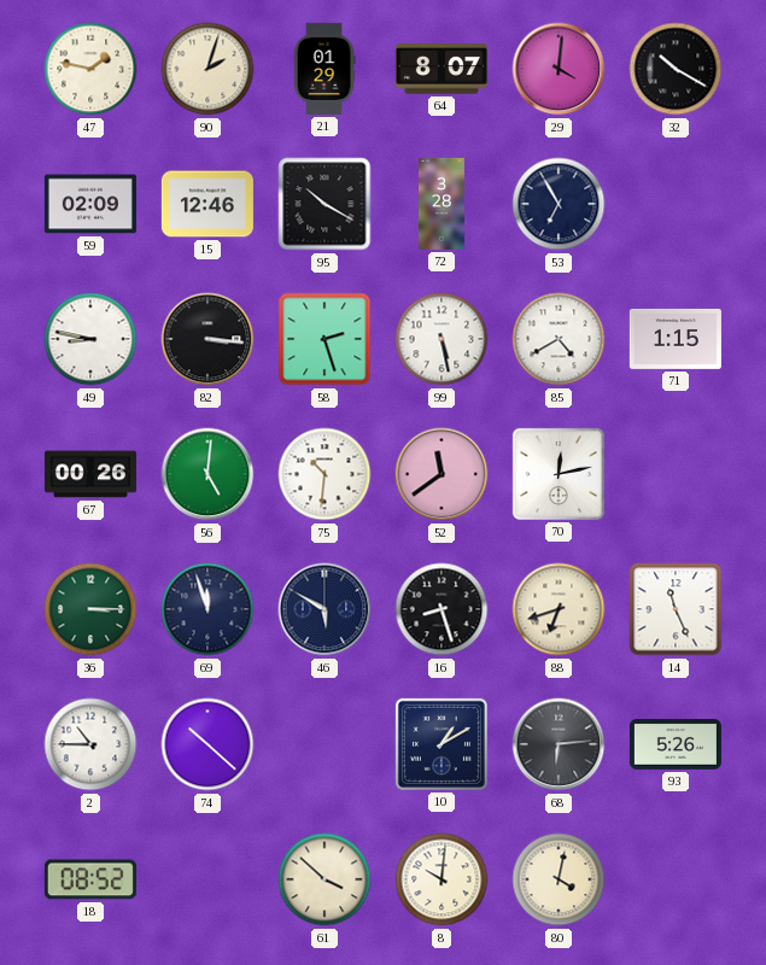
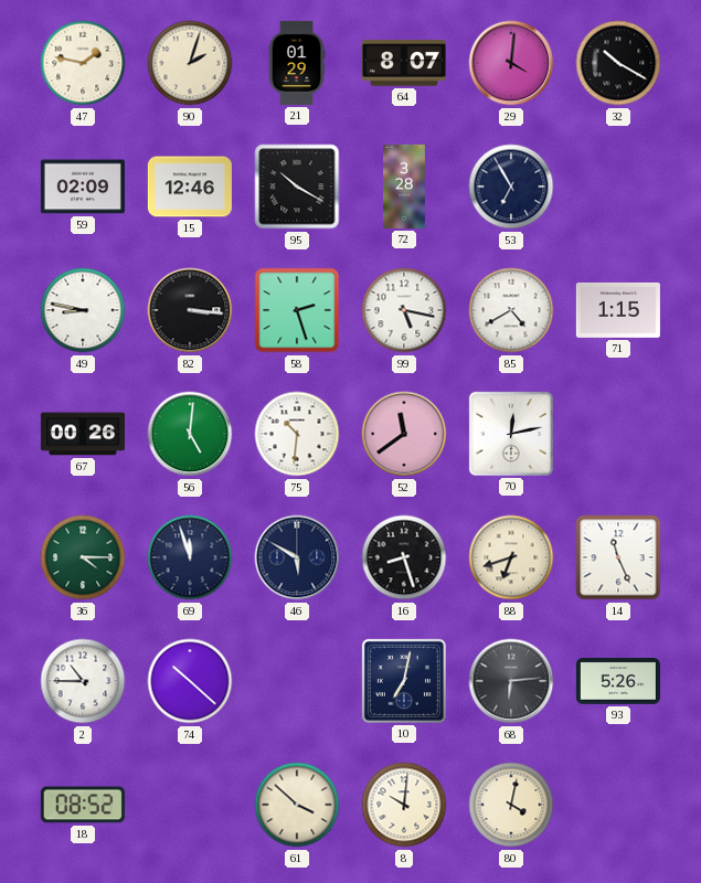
99: 5:28 -> 5:17 (404, 310)
36: 3:15 -> 4:15 (83, 557)
10: 1:10 -> 7:02 (404, 681)
